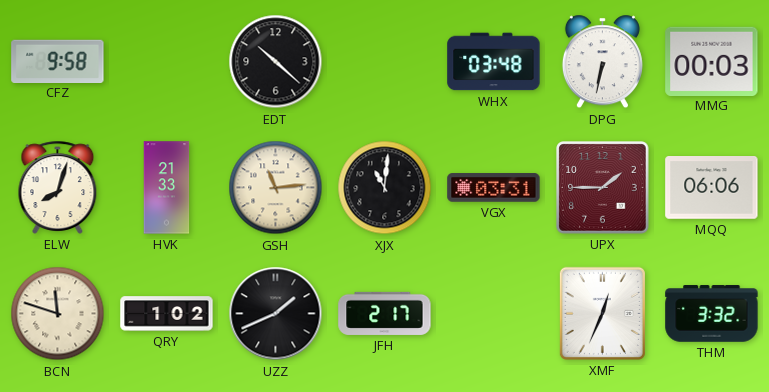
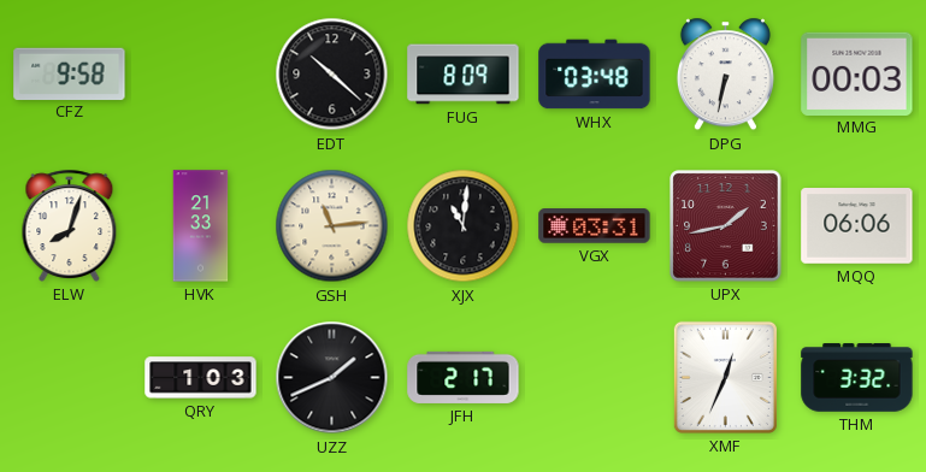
FUG: none -> 8:09 (464, 75)
UPX: 1:45 -> 1:43 (726, 226)
BCN: 11:48 -> none (58, 314)
QRY: 1:02 -> 1:03 (201, 378)
